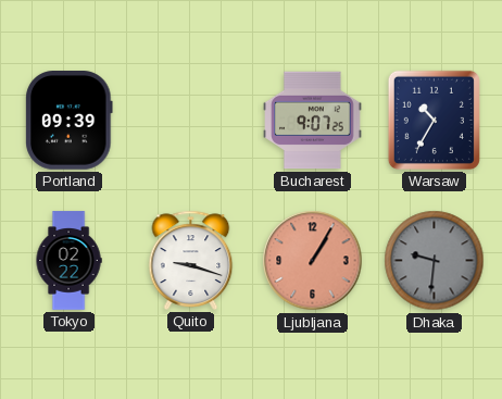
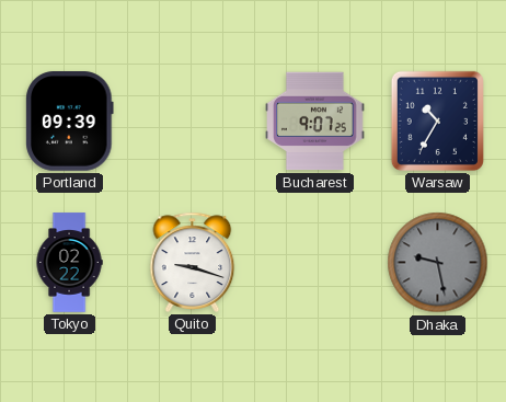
Ljubljana: 1:05 -> none (313, 261)
Dhaka: 9:31 -> 9:28 (438, 263)
